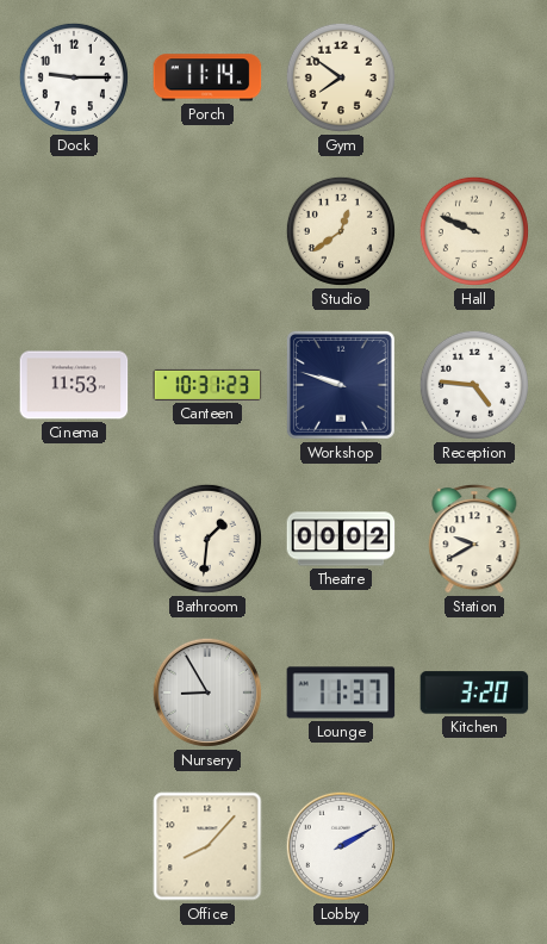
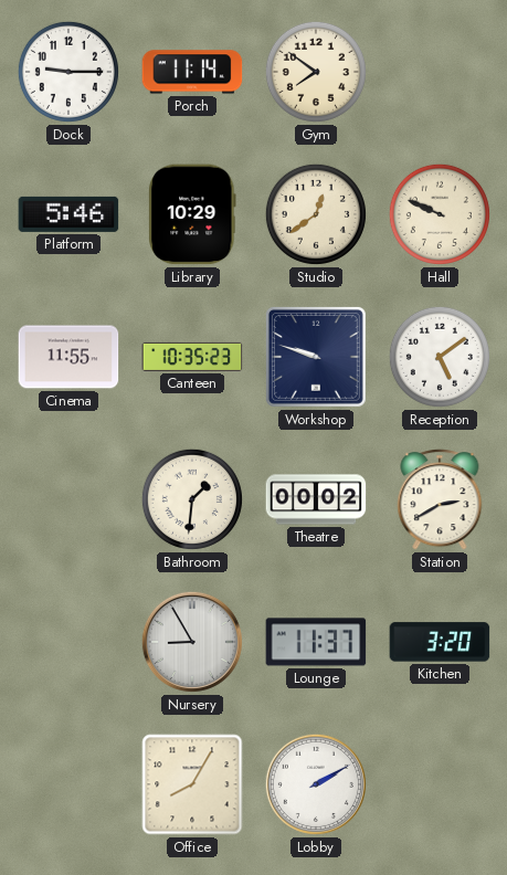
Platform: none -> 5:46 (68, 214)
Library: none -> 10:29 (192, 214)
Cinema: 11:53 -> 11:55 (68, 357)
Canteen: 10:31 -> 10:35 (192, 357)
Reception: 4:46 -> 5:09 (440, 357)
Station: 9:40 -> 2:40 (440, 499)
Office: 8:07 -> 8:05 (192, 784)
